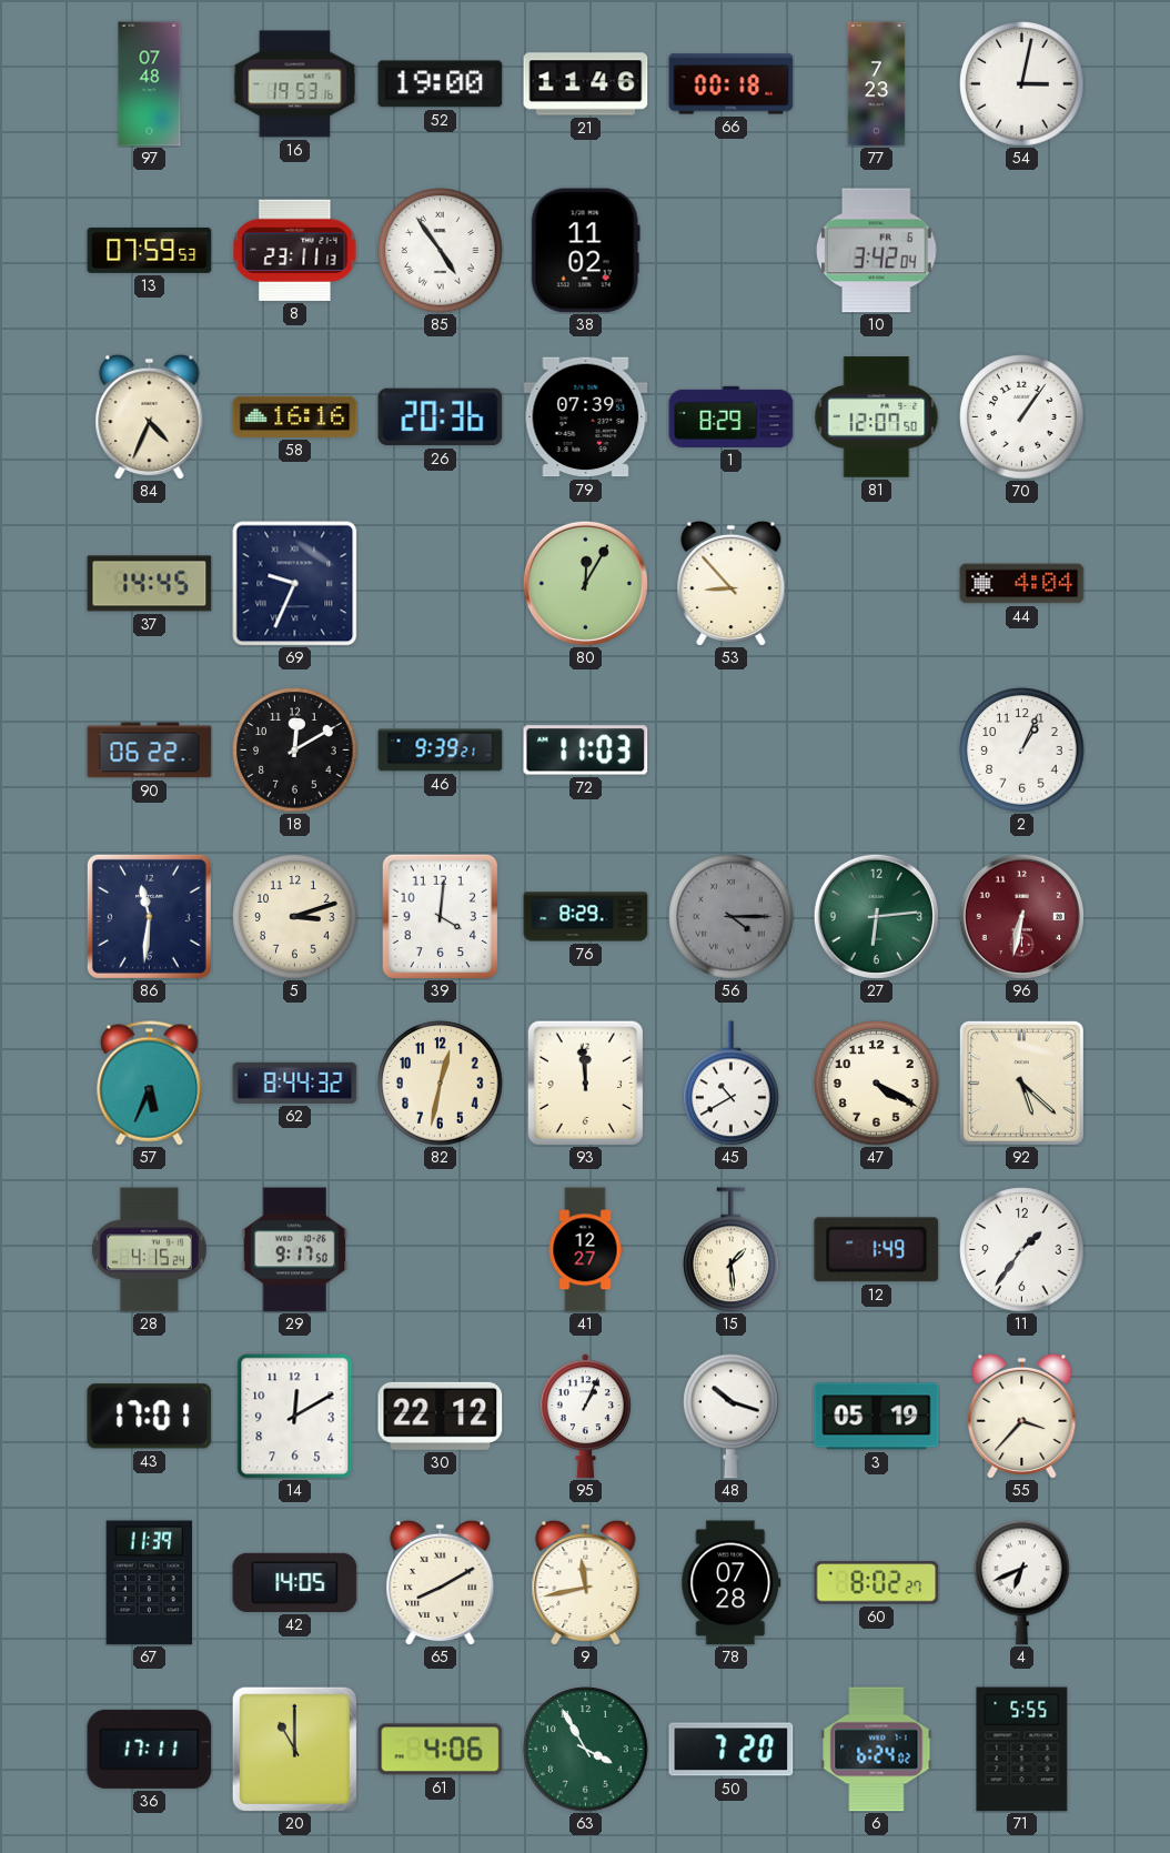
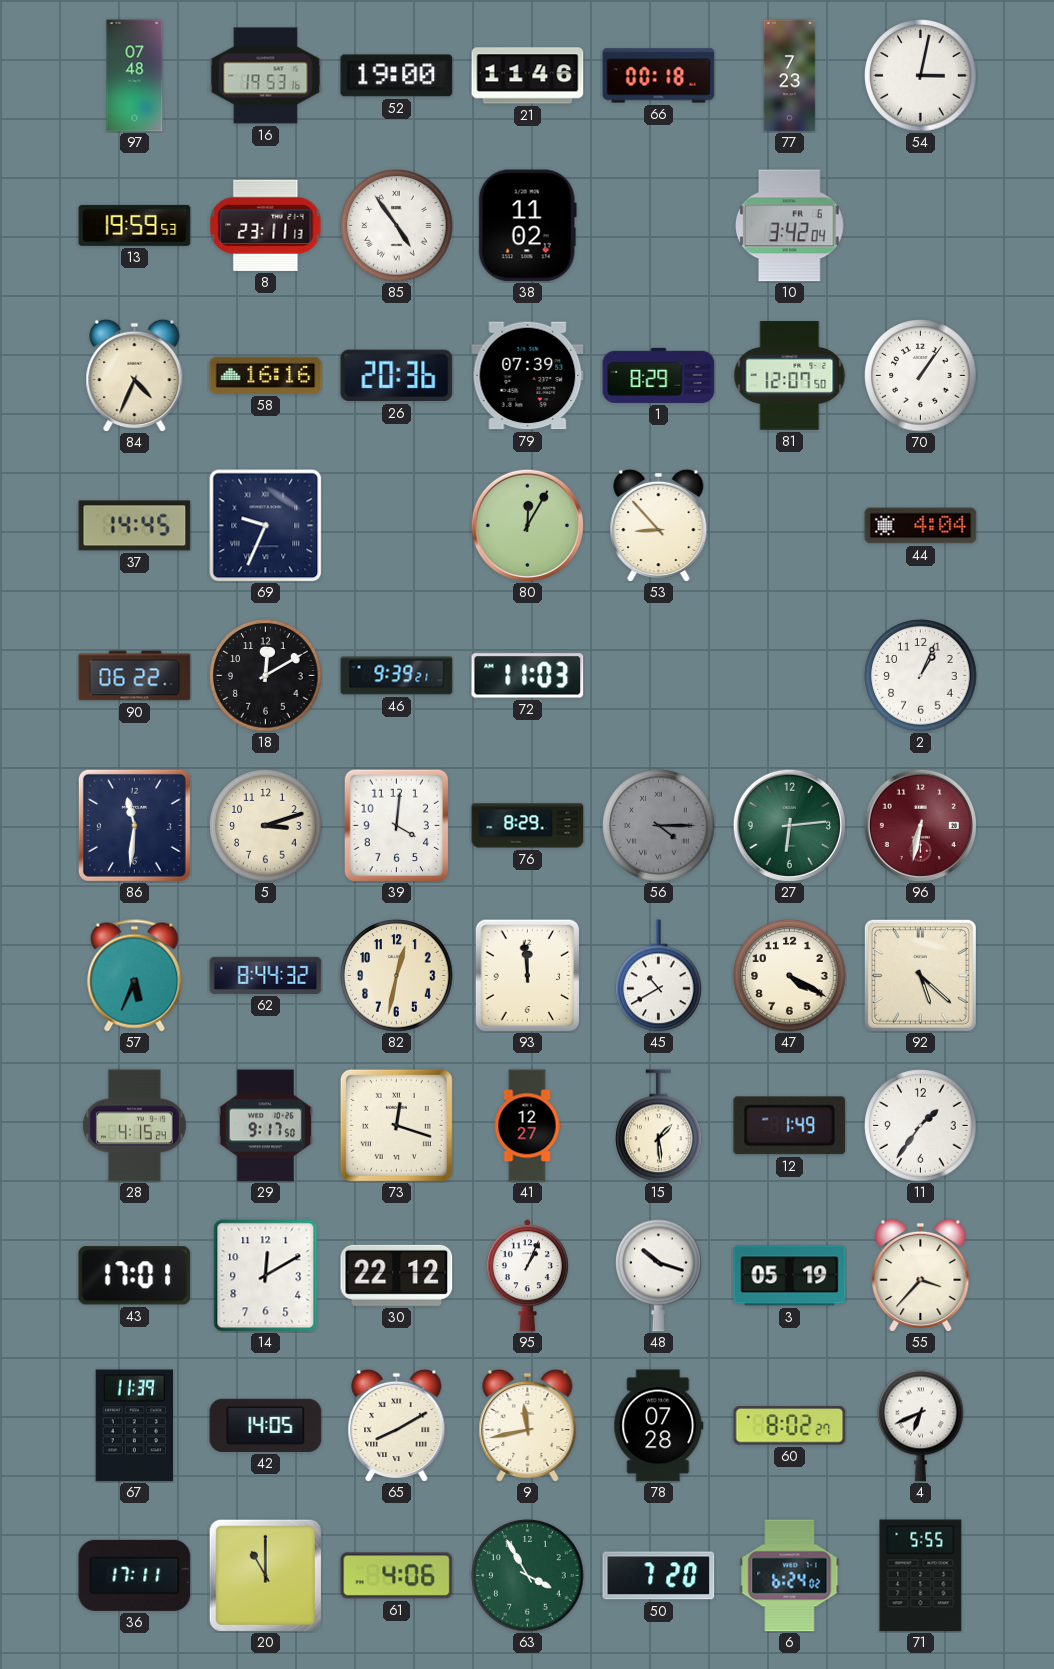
13: 07:59 -> 19:59 (135, 225)
73: none -> 12:18 (396, 1125)
